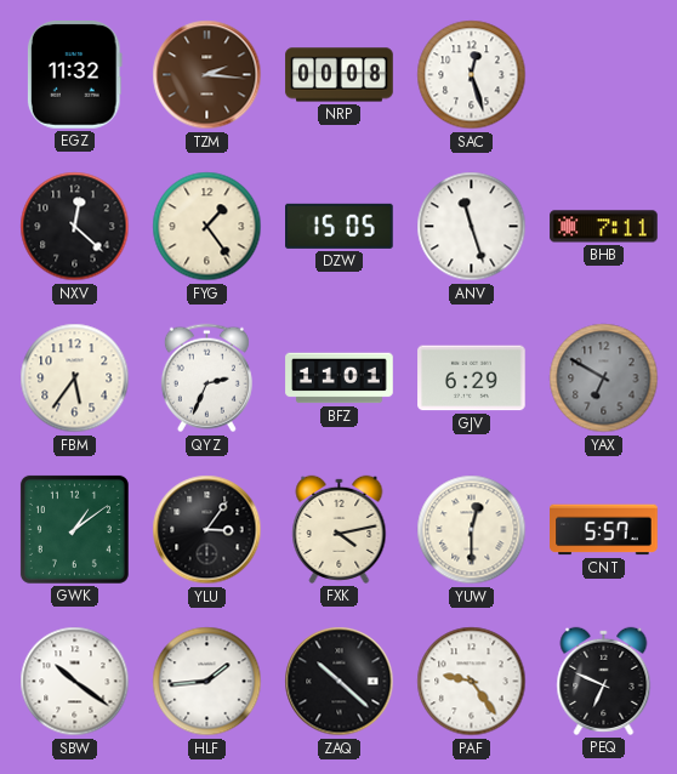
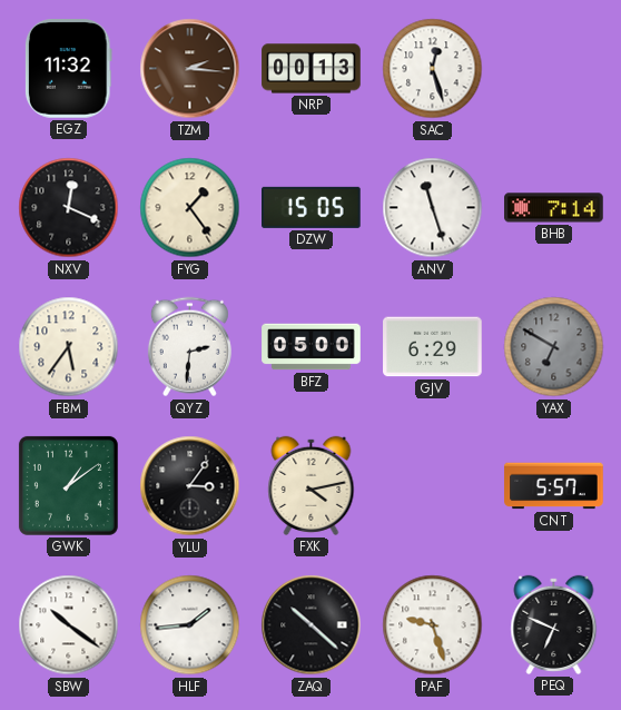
NRP: 00:08 -> 00:13 (312, 69)
NXV: 12:22 -> 12:19 (69, 208)
BHB: 7:11 -> 7:14 (554, 208)
QYZ: 2:34 -> 2:31 (189, 347)
BFZ: 11:01 -> 05:00 (312, 347)
YUW: 12:30 -> none (472, 530)
PAF: 9:24 -> 9:27 (433, 625)
